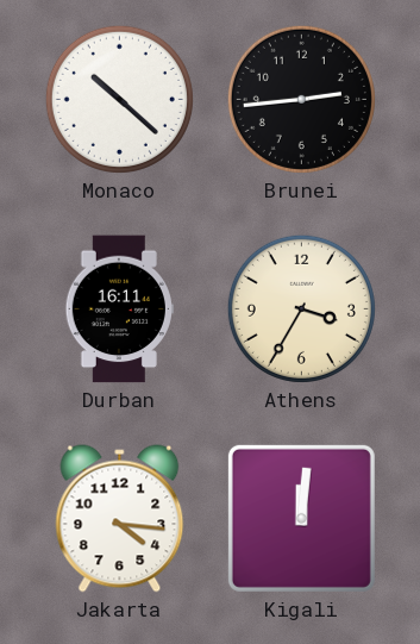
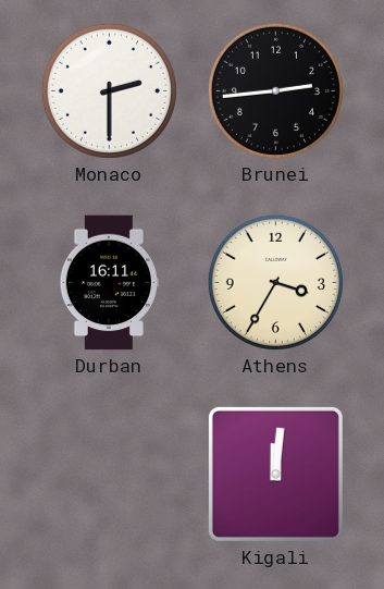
Monaco: 10:22 -> 2:30 (109, 90)
Jakarta: 4:16 -> none (120, 519)
